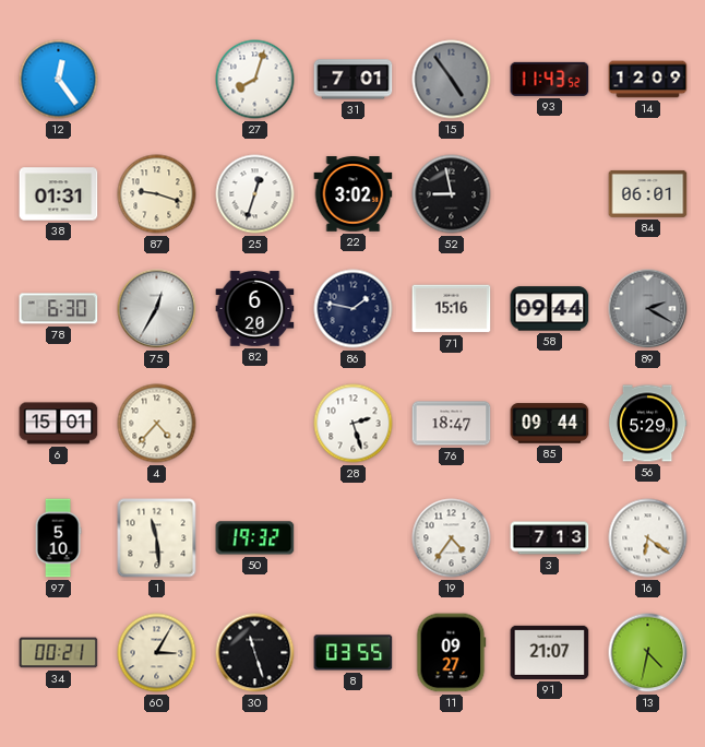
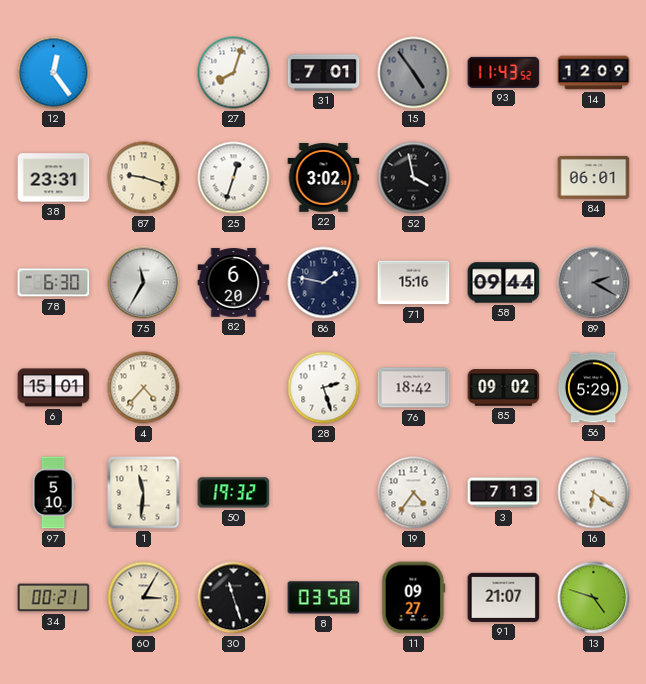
38: 01:31 -> 23:31 (54, 178)
52: 8:58 -> 3:58 (414, 178)
75: 12:35 -> 11:35 (144, 283)
76: 18:47 -> 18:42 (414, 388)
85: 09:44 -> 09:02 (504, 388)
1: 11:29 -> 11:31 (144, 493)
8: 03:55 -> 03:58 (324, 598)
13: 4:32 -> 4:48 (594, 598)
